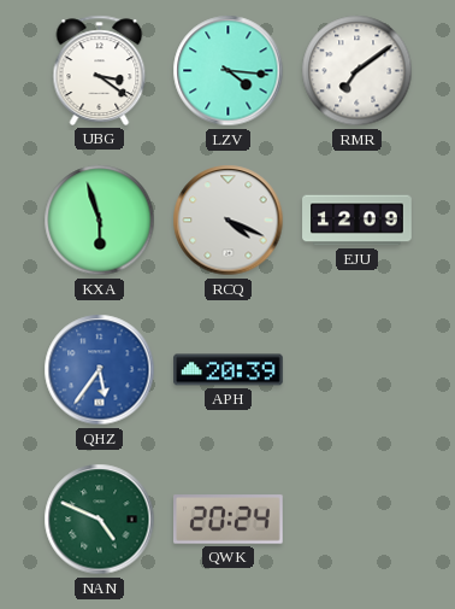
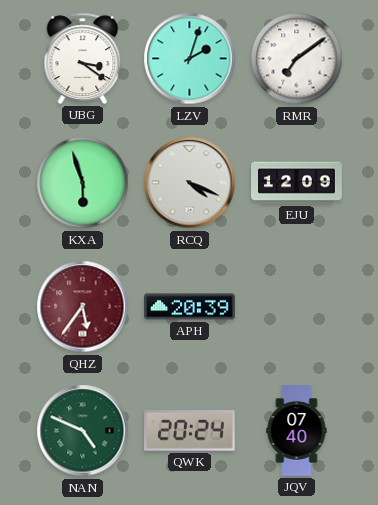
LZV: 4:16 -> 2:03 (190, 59)
QHZ dial: blue -> burgundy (83, 307)
JQV: none -> 07:40 (297, 431)
